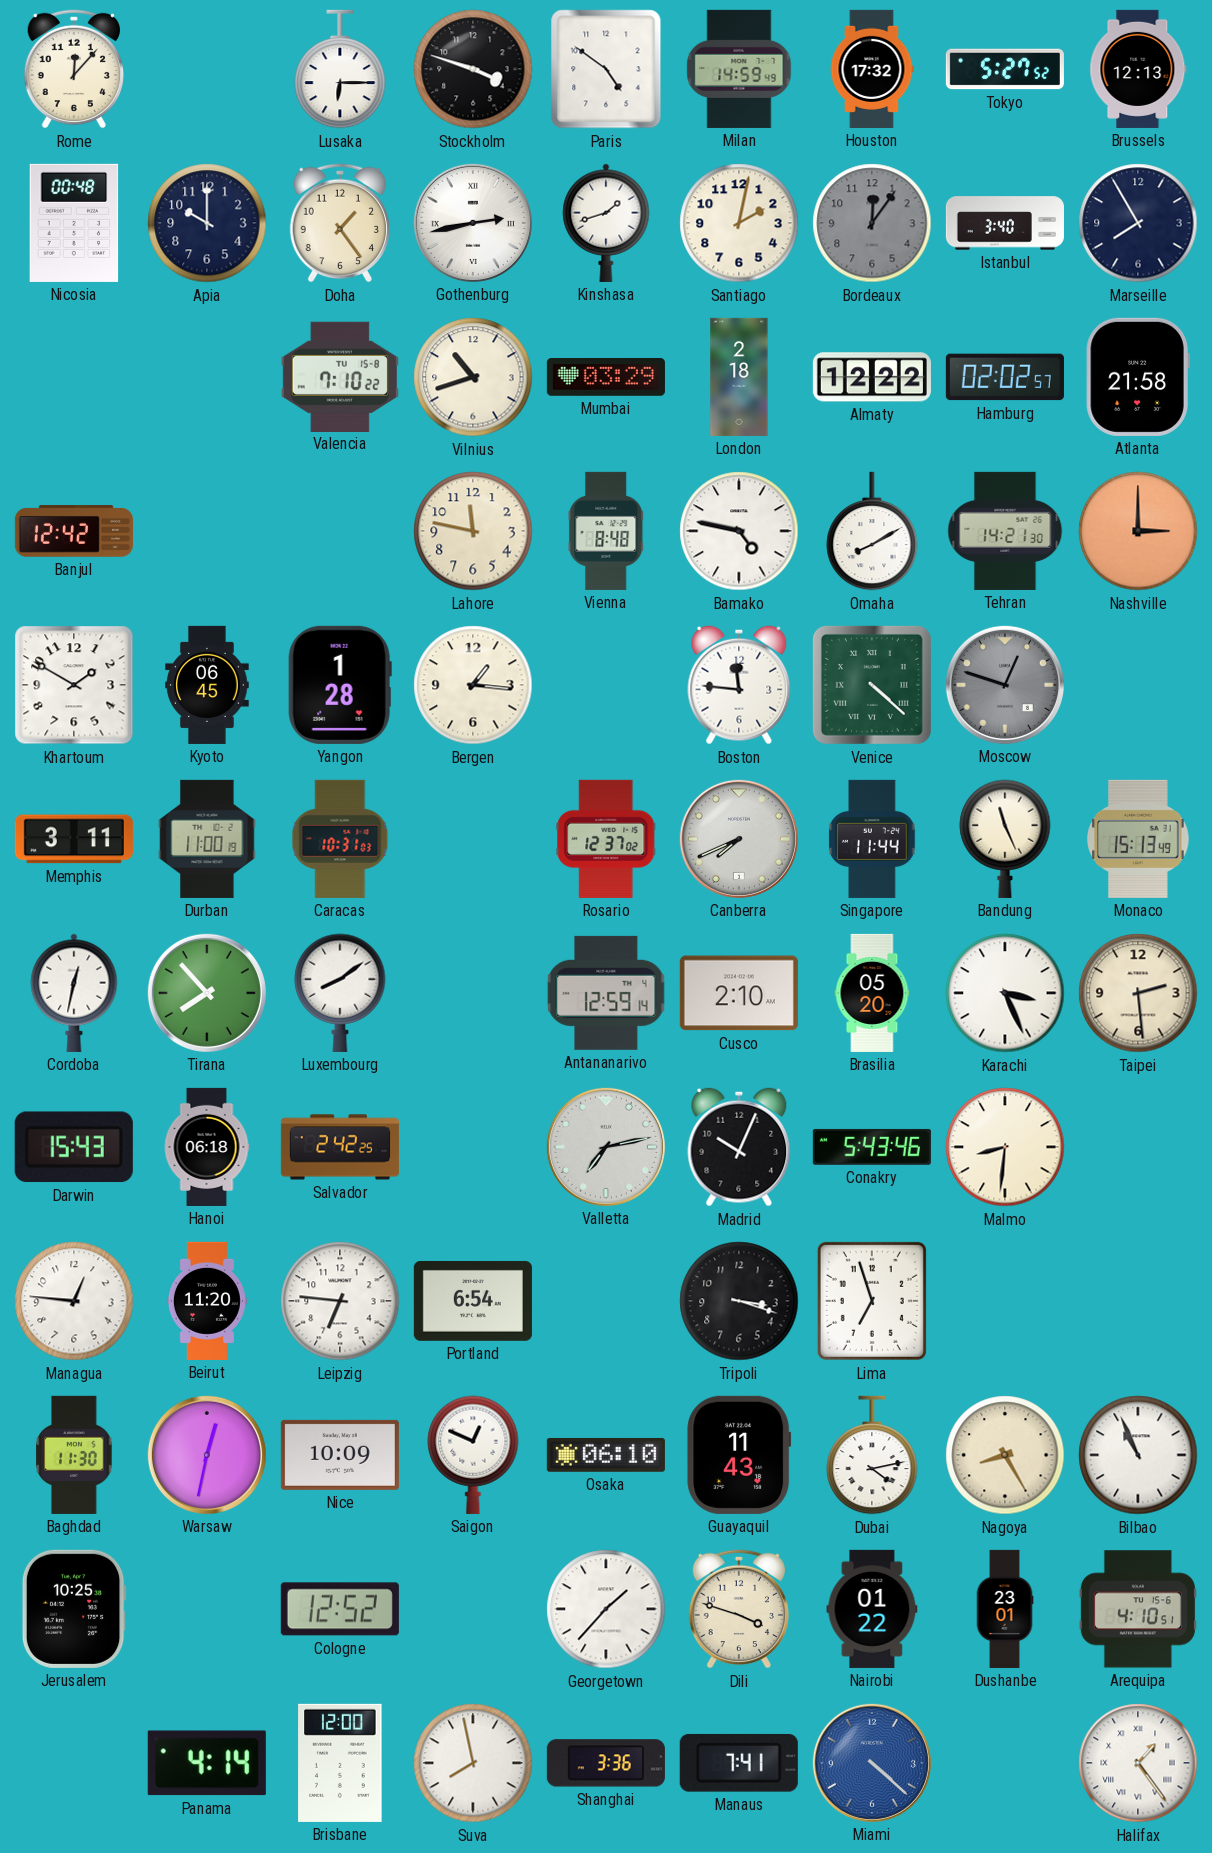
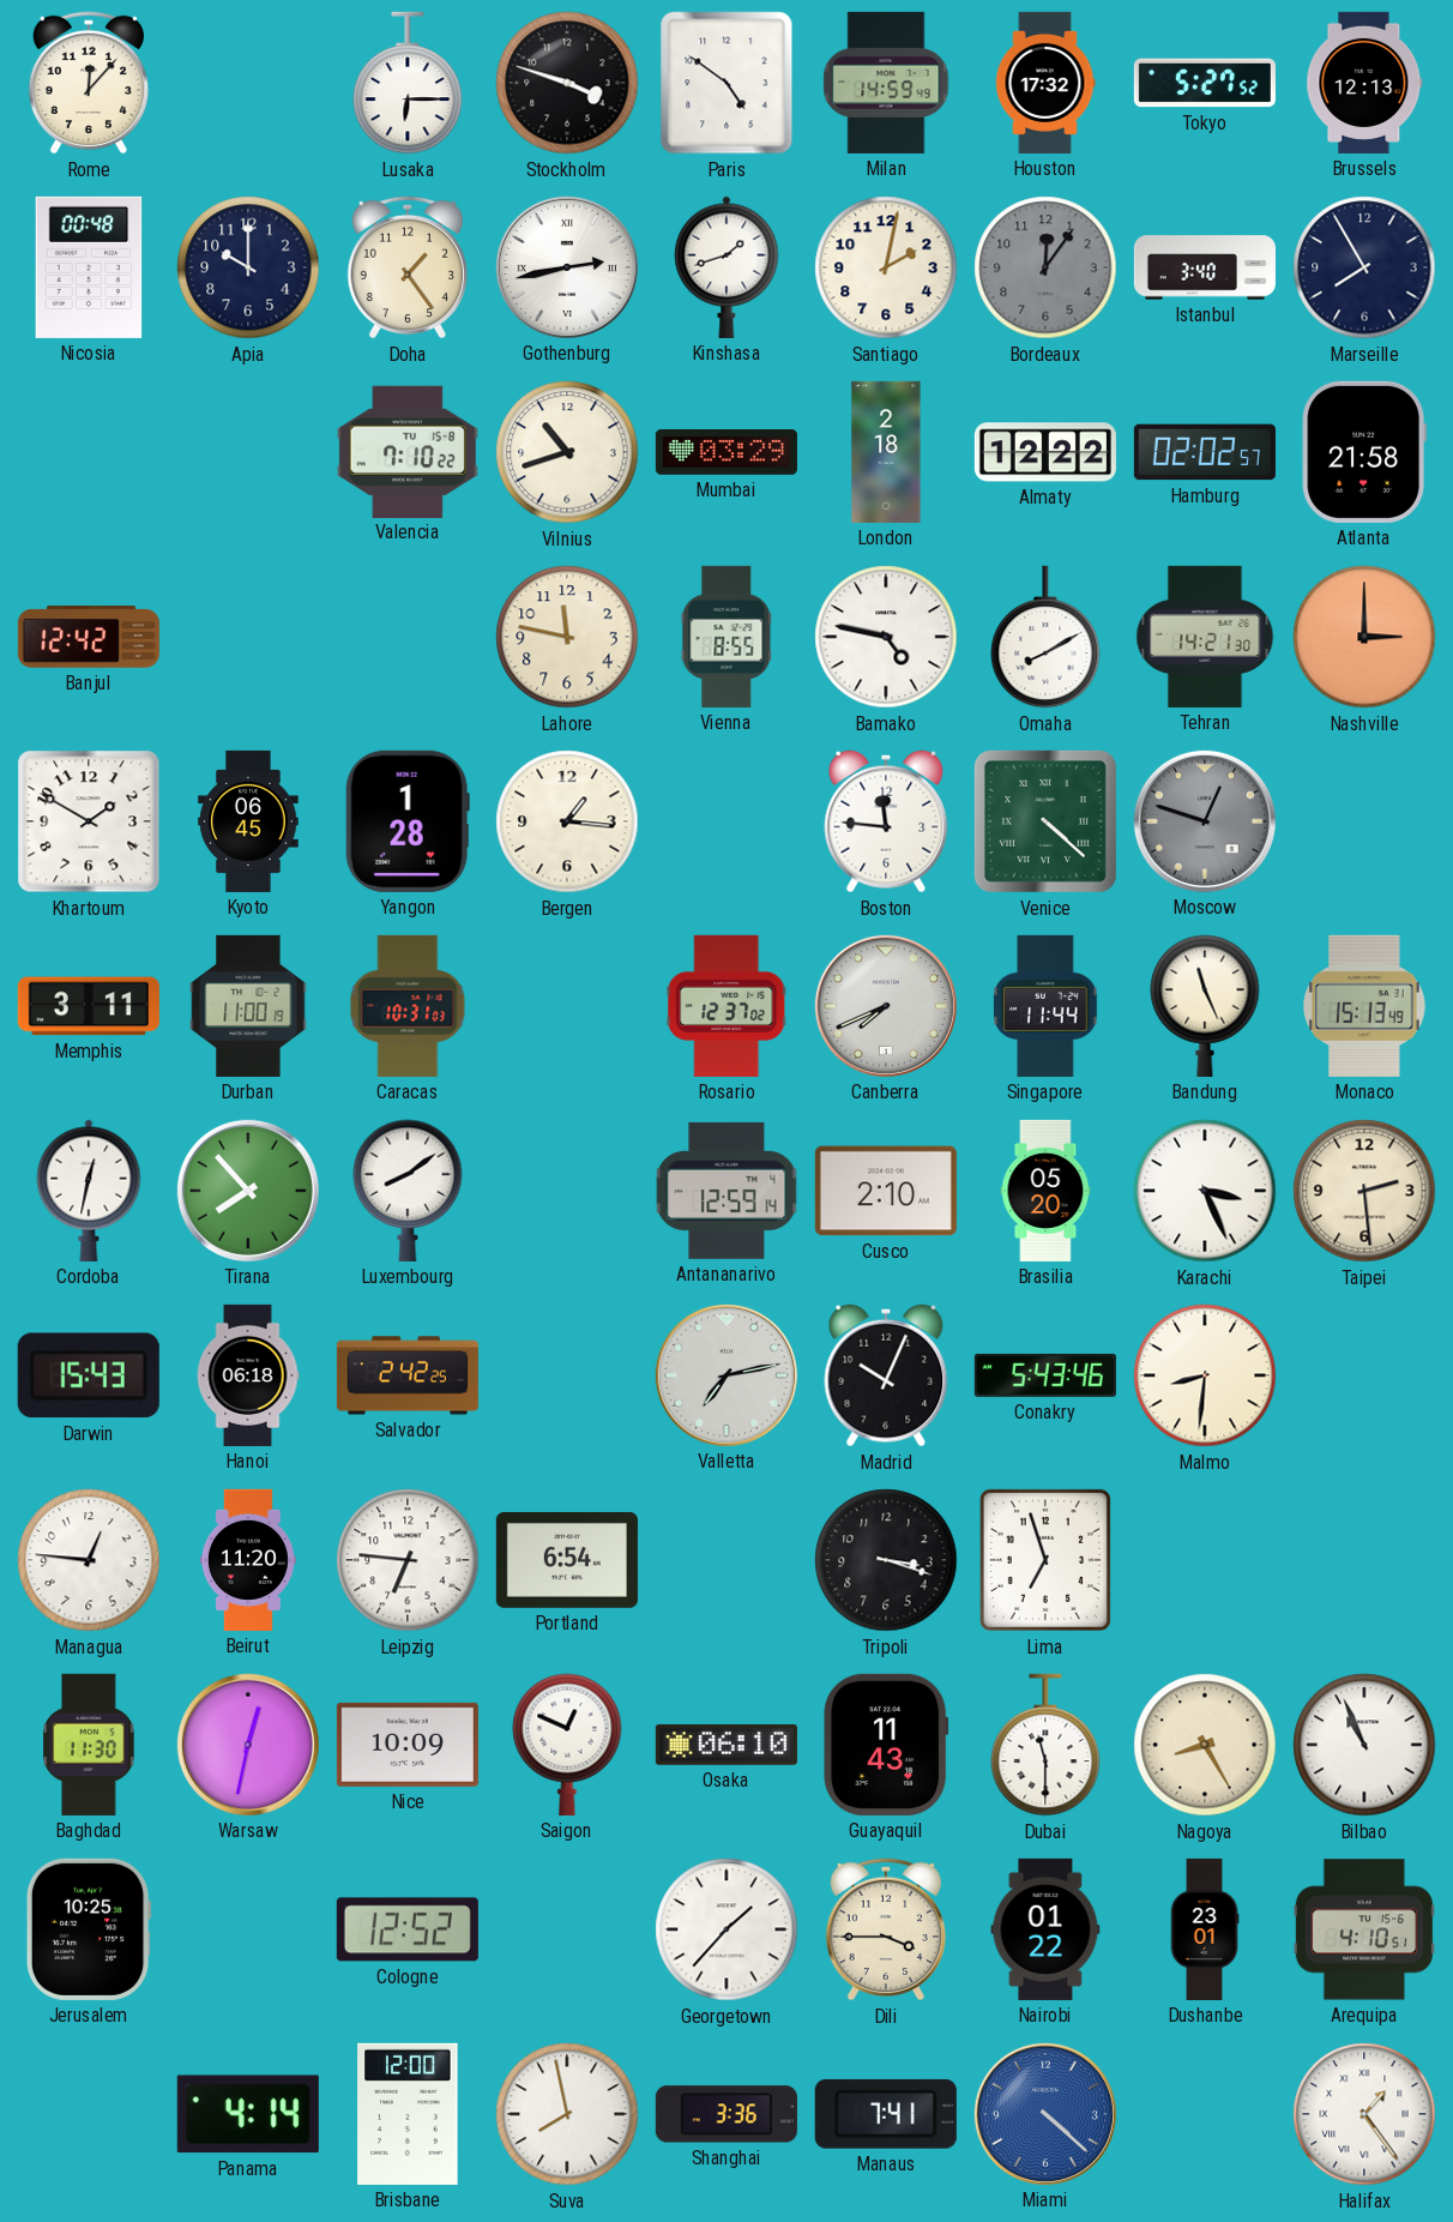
Vienna: 8:48 -> 8:55 (727, 637)
Dubai: 4:13 -> 11:30 (1045, 1745)
Dili: 3:48 -> 3:45 (885, 1929)
